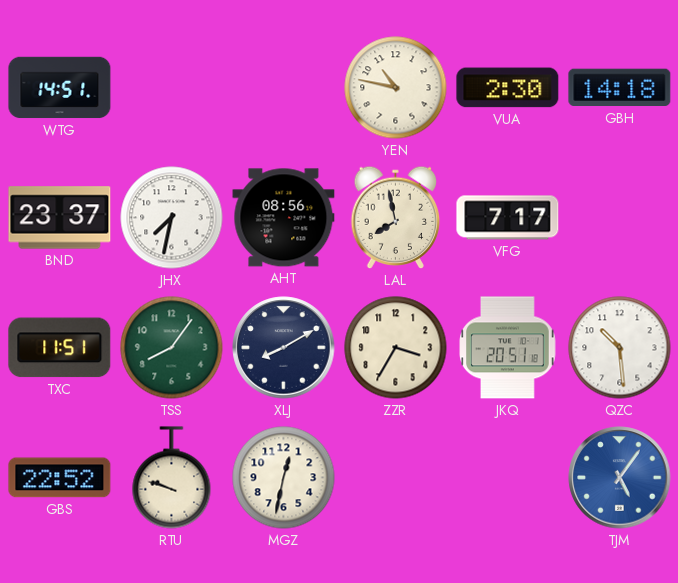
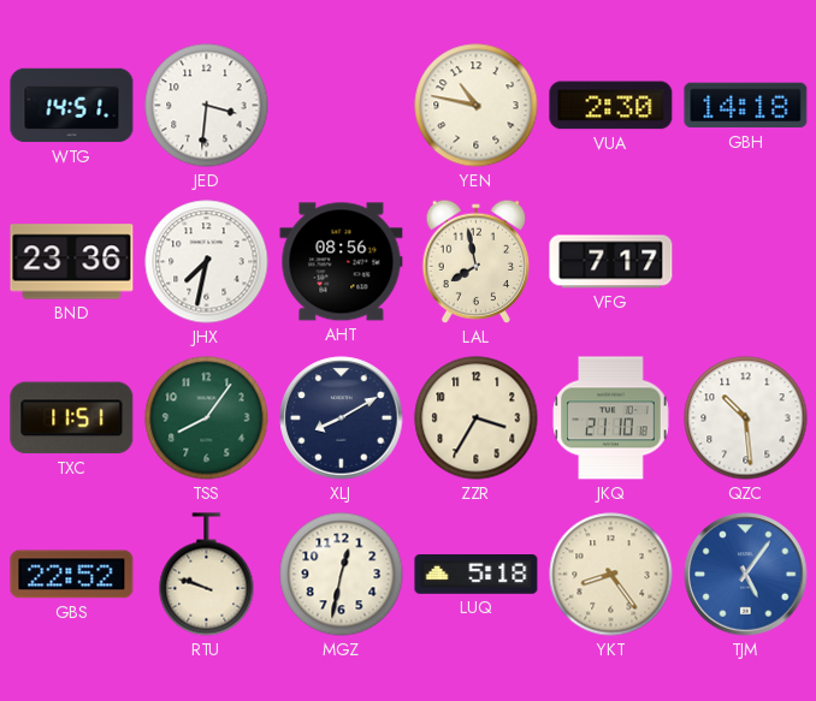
JED: none -> 3:31 (207, 106)
BND: 23:37 -> 23:36 (72, 262)
JKQ: 20:51 -> 21:10 (611, 418)
LUQ: none -> 5:18 (477, 575)
YKT: none -> 8:24 (611, 575)
